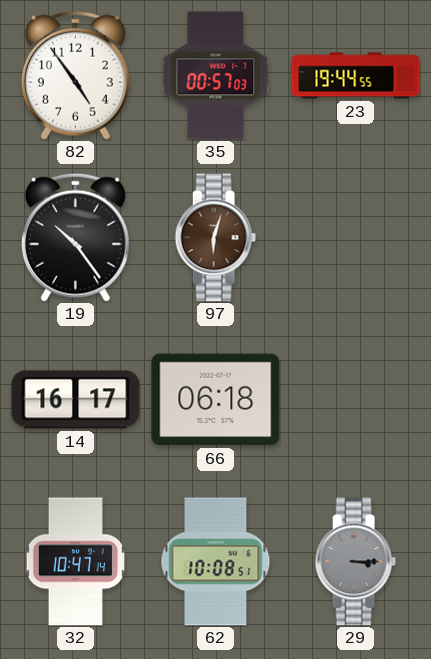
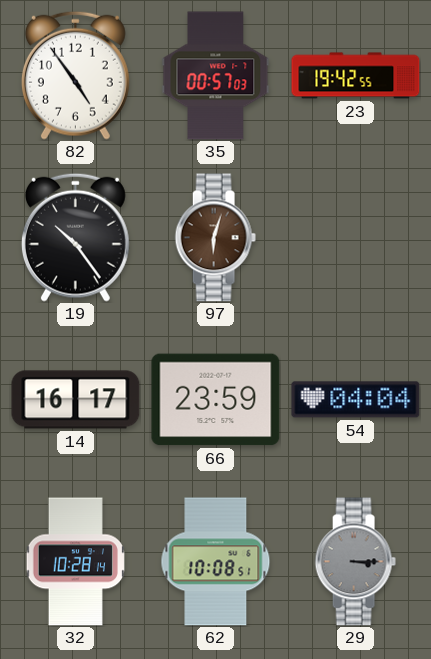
23: 19:44 -> 19:42 (356, 76)
66: 06:18 -> 23:59 (216, 400)
54: none -> 04:04 (356, 400)
32: 10:47 -> 10:28 (75, 562)
